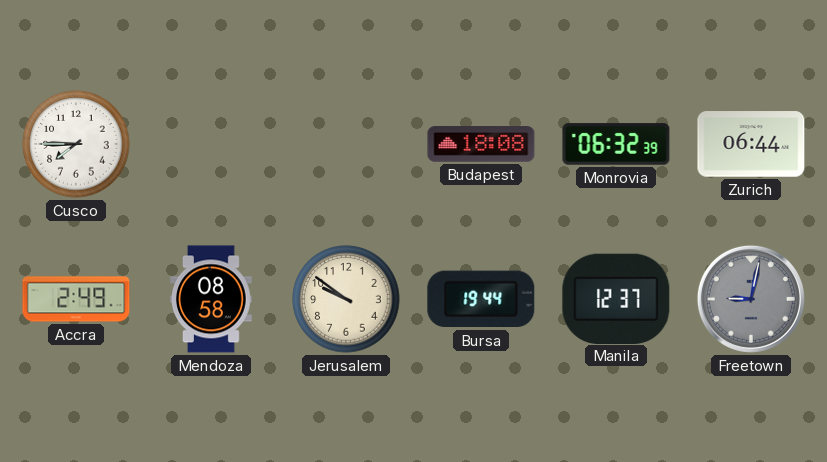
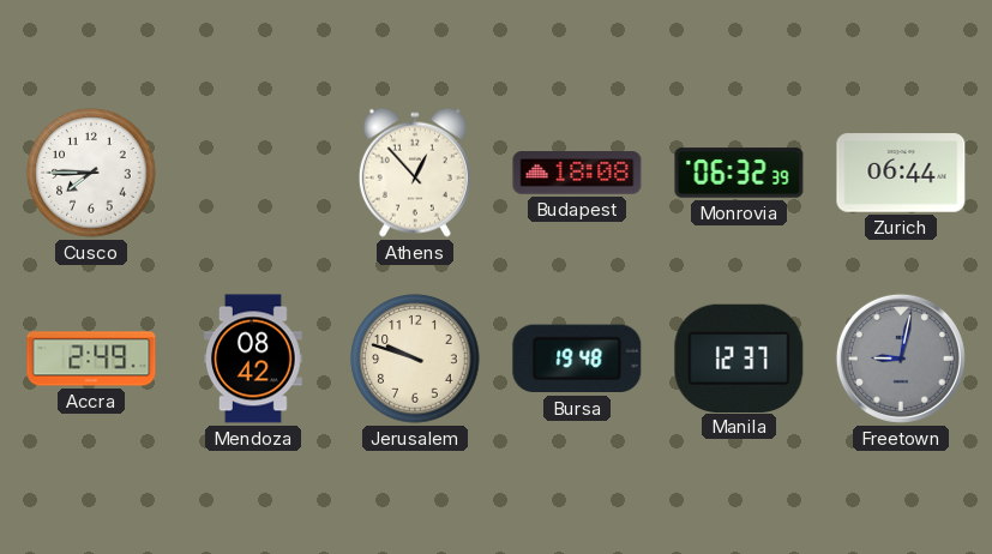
Athens: none -> 12:53 (415, 173)
Mendoza: 08:58 -> 08:42 (253, 359)
Jerusalem: 9:51 -> 9:48 (415, 359)
Bursa: 19:44 -> 19:48 (577, 359)
